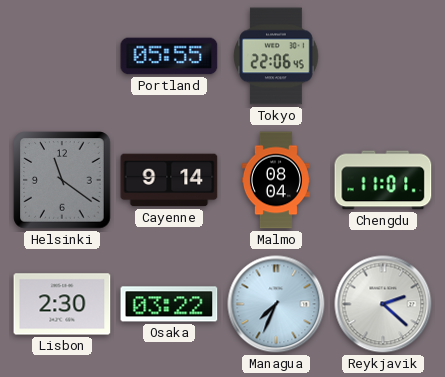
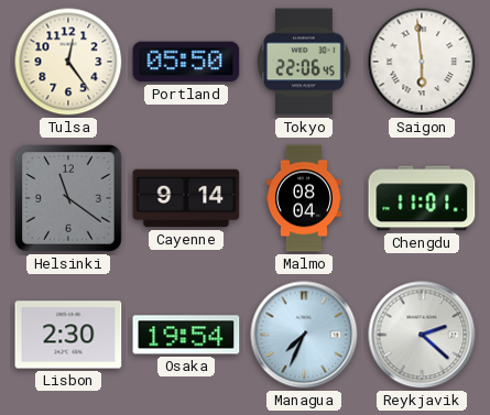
Tulsa: none -> 12:24 (68, 62)
Portland: 05:55 -> 05:50 (186, 62)
Saigon: none -> 5:59 (422, 62)
Osaka: 03:22 -> 19:54 (186, 335)
